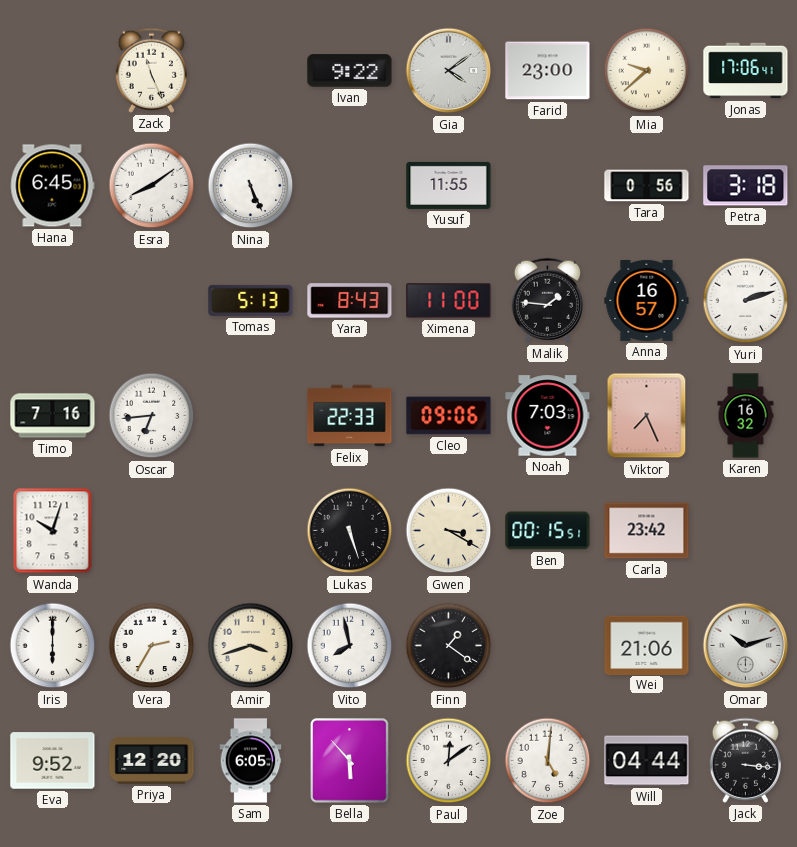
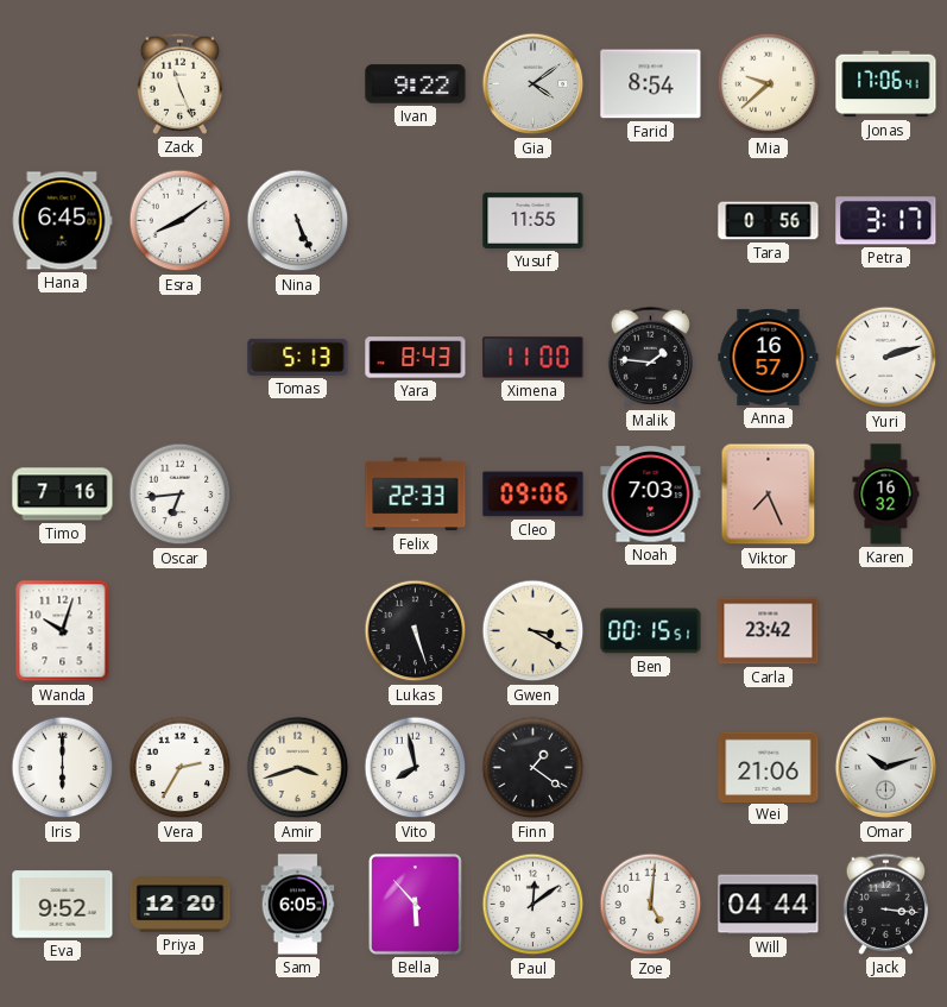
Farid: 23:00 -> 8:54 (651, 84)
Petra: 3:18 -> 3:17 (886, 221)
